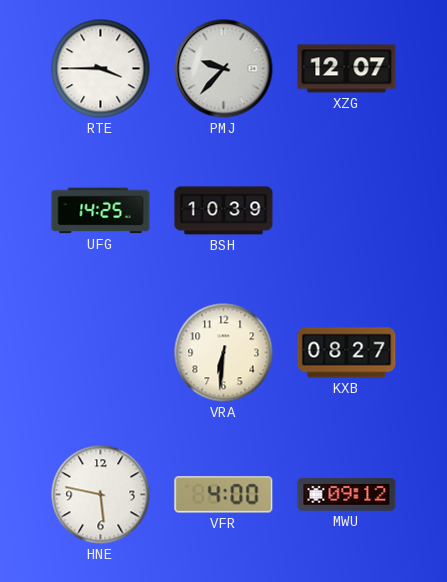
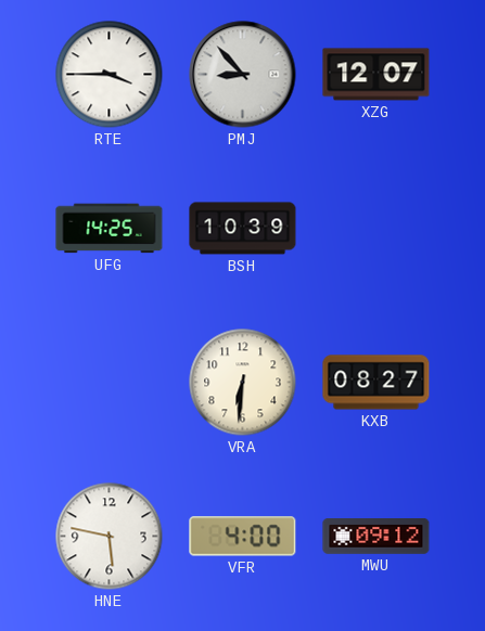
PMJ: 9:37 -> 8:53 (243, 75)
